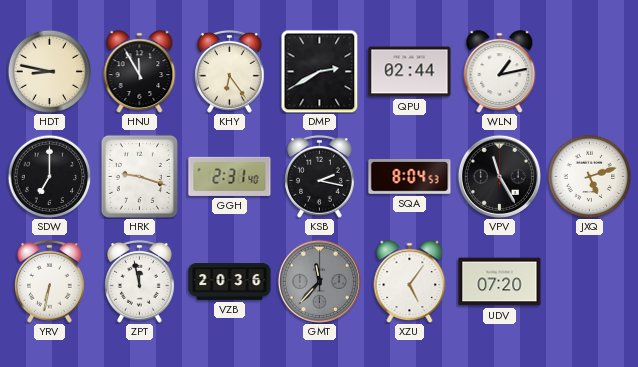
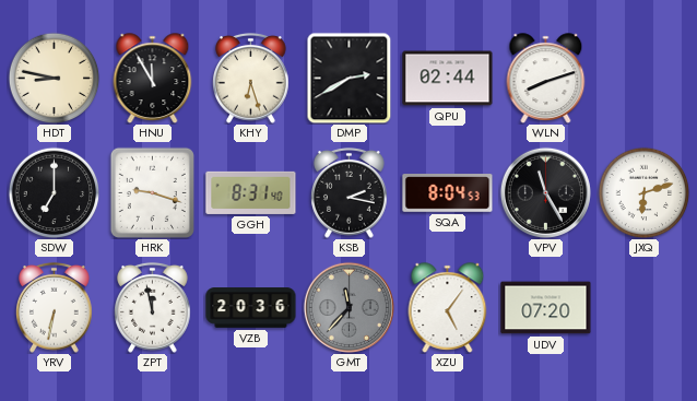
KHY: 6:24 -> 6:27 (251, 78)
WLN: 1:13 -> 8:12 (546, 79)
GGH: 2:31 -> 8:31 (251, 192)
JXQ: 5:12 -> 6:12 (643, 192)
